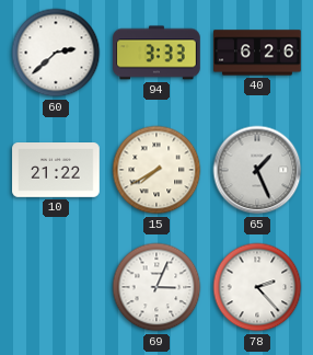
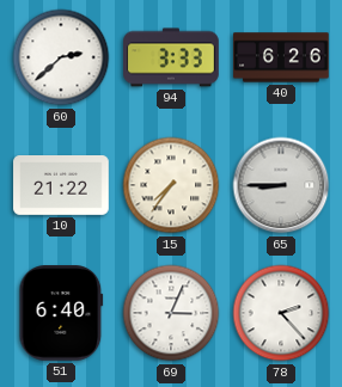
15: 7:40 -> 7:36 (171, 185)
65: 1:26 -> 8:45 (281, 185)
51: none -> 6:40 (61, 314)
